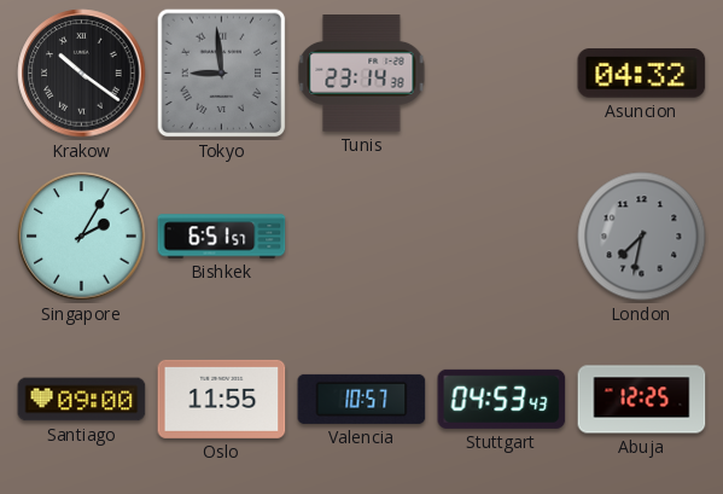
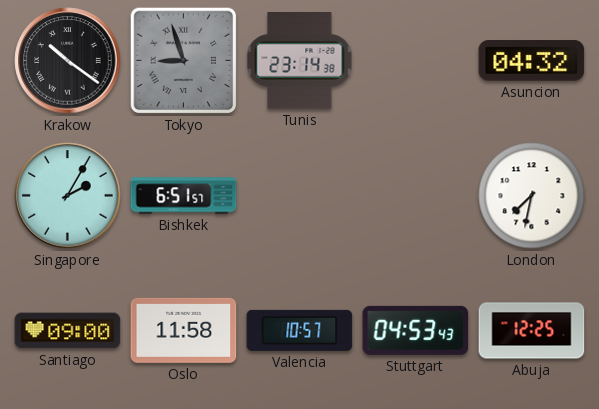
Tokyo: 8:59 -> 8:57 (184, 61)
London dial: grey -> white (532, 196)
Oslo: 11:55 -> 11:58 (184, 330)
